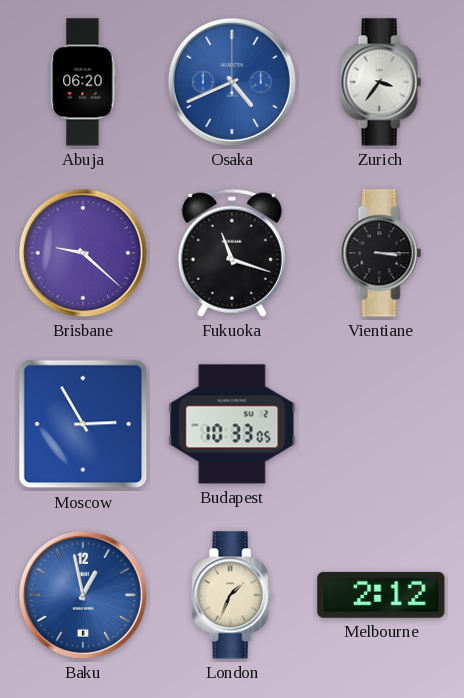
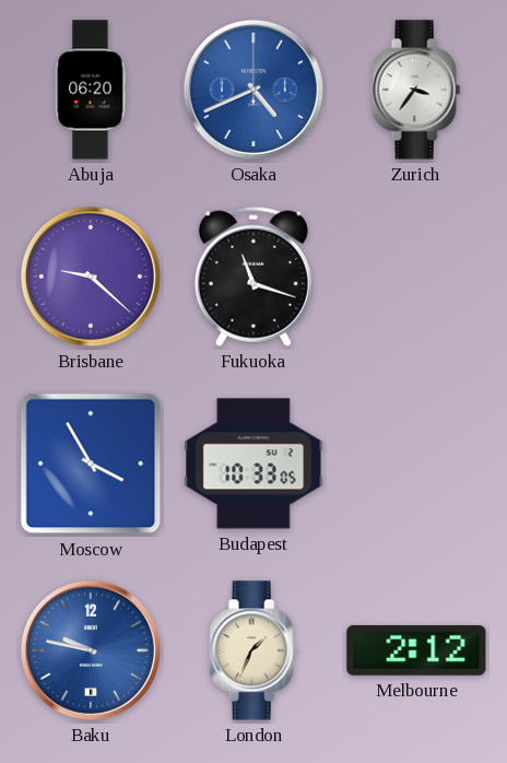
Vientiane: 3:15 -> none (381, 253)
Moscow: 2:55 -> 3:55 (91, 463)
Baku: 12:58 -> 9:47 (91, 650)
